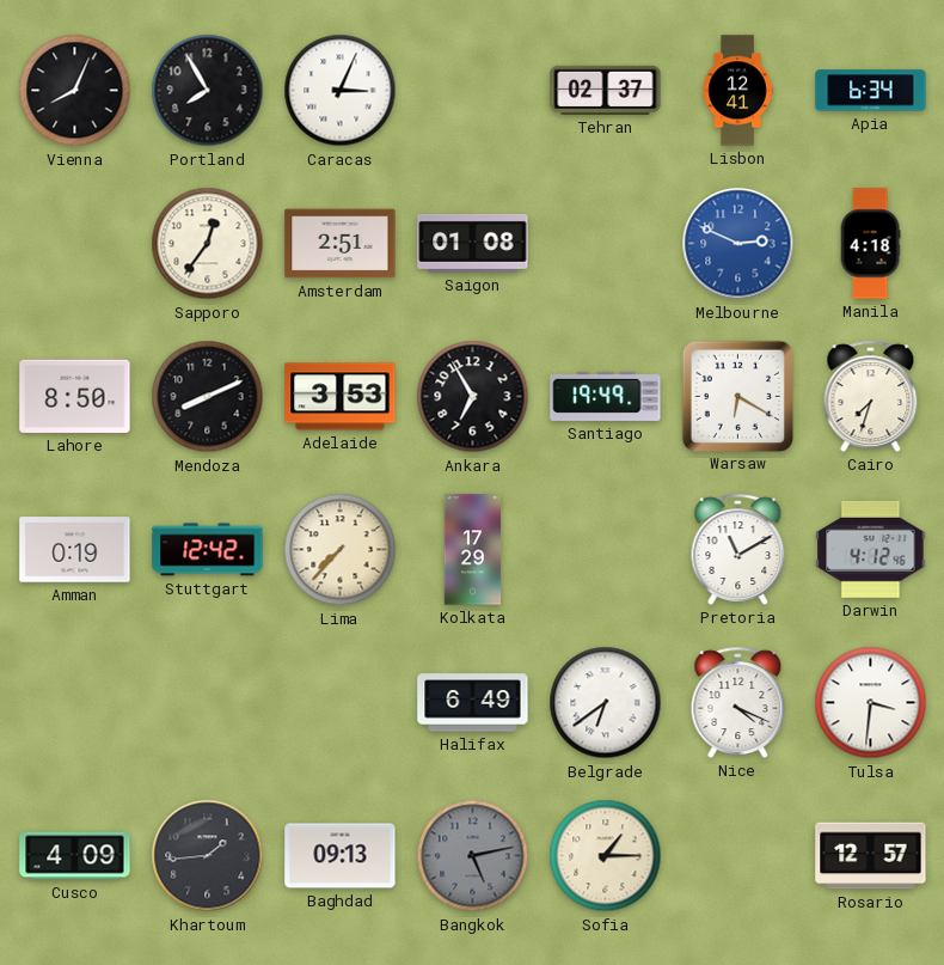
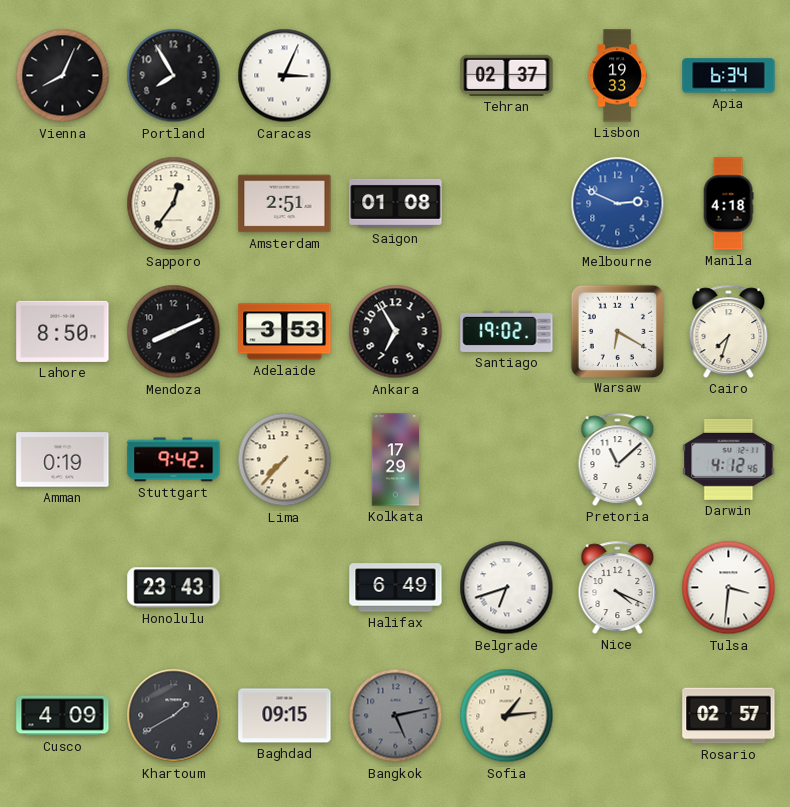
Lisbon: 12:41 -> 19:33 (617, 76)
Santiago: 19:49 -> 19:02 (507, 331)
Stuttgart: 12:42 -> 9:42 (174, 460)
Pretoria: 11:10 -> 11:08 (618, 459)
Honolulu: none -> 23:43 (174, 588)
Belgrade: 6:39 -> 6:42 (507, 588)
Khartoum: 1:44 -> 1:40 (174, 716)
Baghdad: 09:13 -> 09:15 (285, 716)
Sofia: 1:15 -> 1:14 (507, 716)
Rosario: 12:57 -> 02:57 (729, 716)
